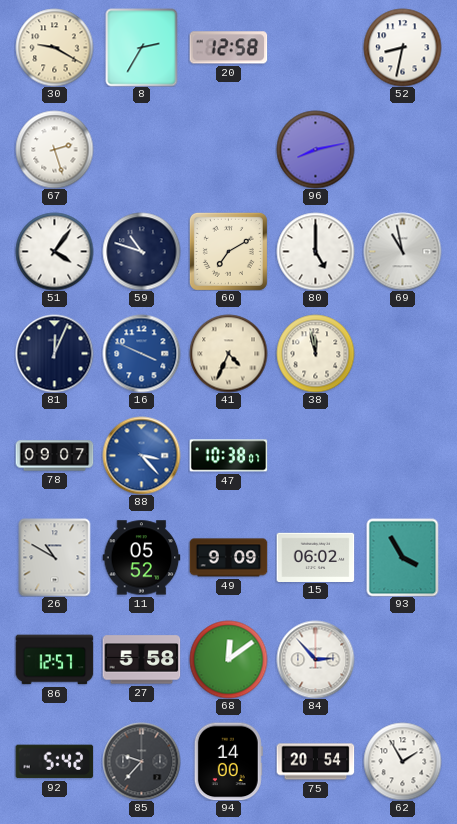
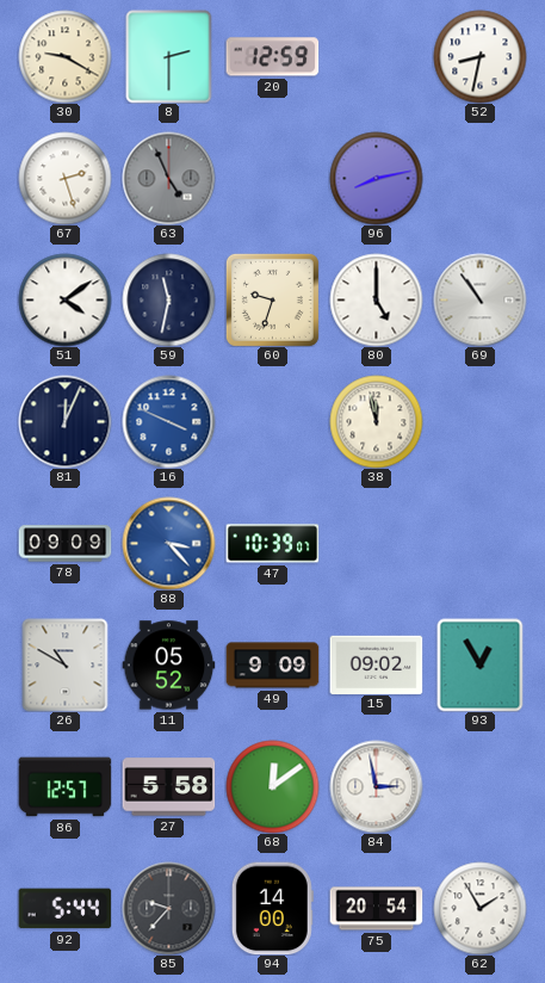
8: 2:35 -> 2:30 (169, 56)
20: 12:58 -> 12:59 (272, 57)
63: none -> 4:56 (168, 178)
51: 4:06 -> 4:09 (64, 299)
59: 10:48 -> 11:32 (168, 299)
60: 7:10 -> 9:33 (272, 299)
69: 10:58 -> 10:54 (479, 299)
41: 4:34 -> none (228, 353)
78: 09:07 -> 09:09 (64, 544)
47: 10:38 -> 10:39 (272, 544)
15: 06:02 -> 09:02 (376, 664)
93: 3:55 -> 12:55 (481, 664)
84: 2:53 -> 2:58 (376, 786)
92: 5:42 -> 5:44 (64, 909)
